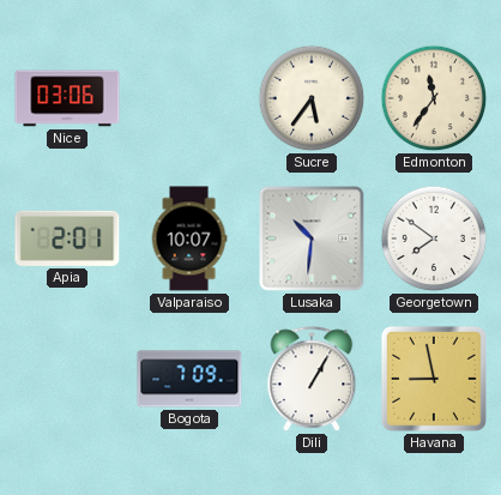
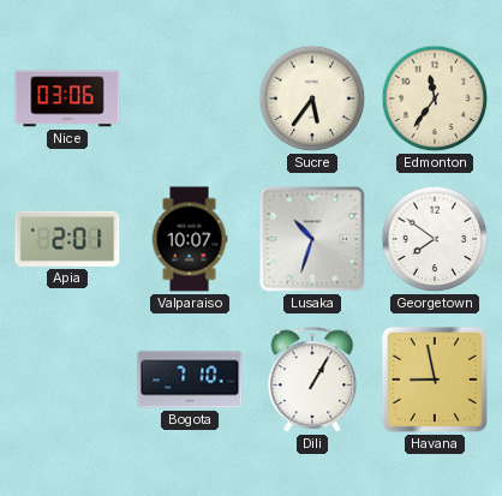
Lusaka: 10:31 -> 10:33 (312, 239)
Bogota: 7:09 -> 7:10 (190, 380)
